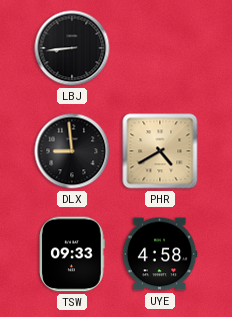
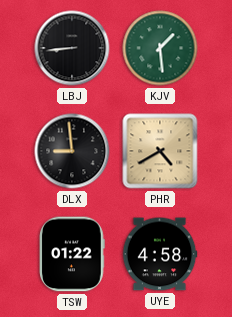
KJV: none -> 1:29 (160, 48)
TSW: 09:33 -> 01:22 (72, 254)
